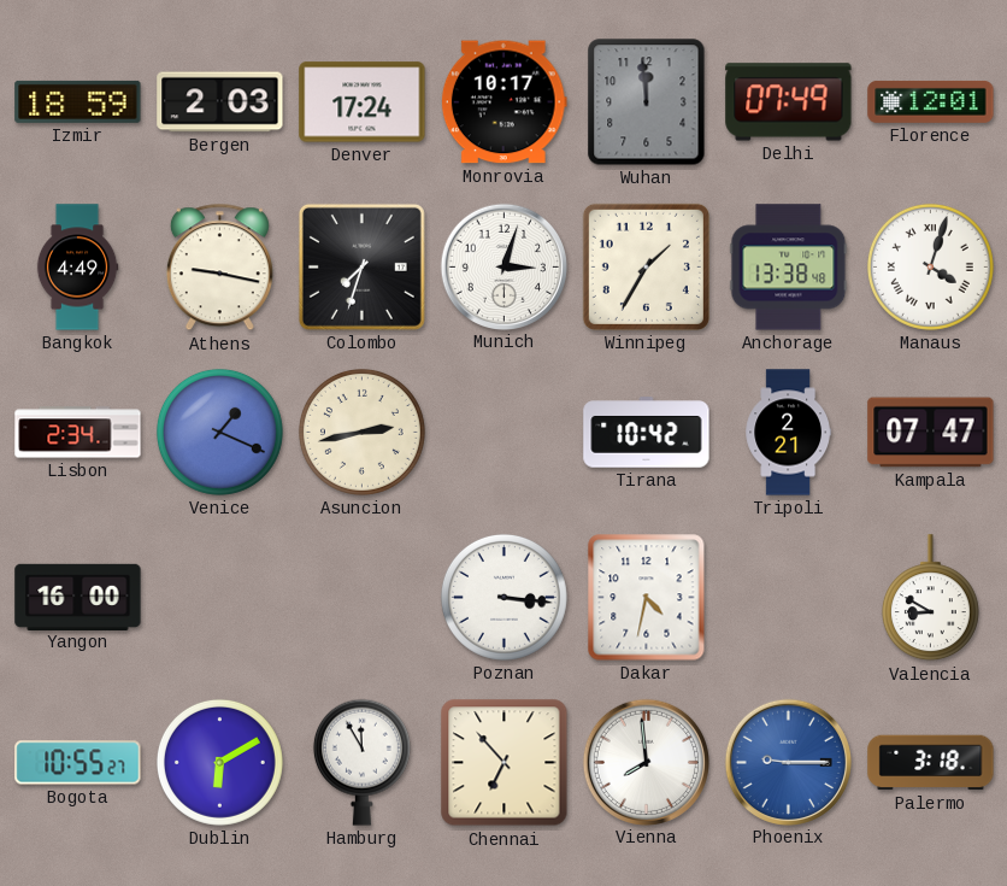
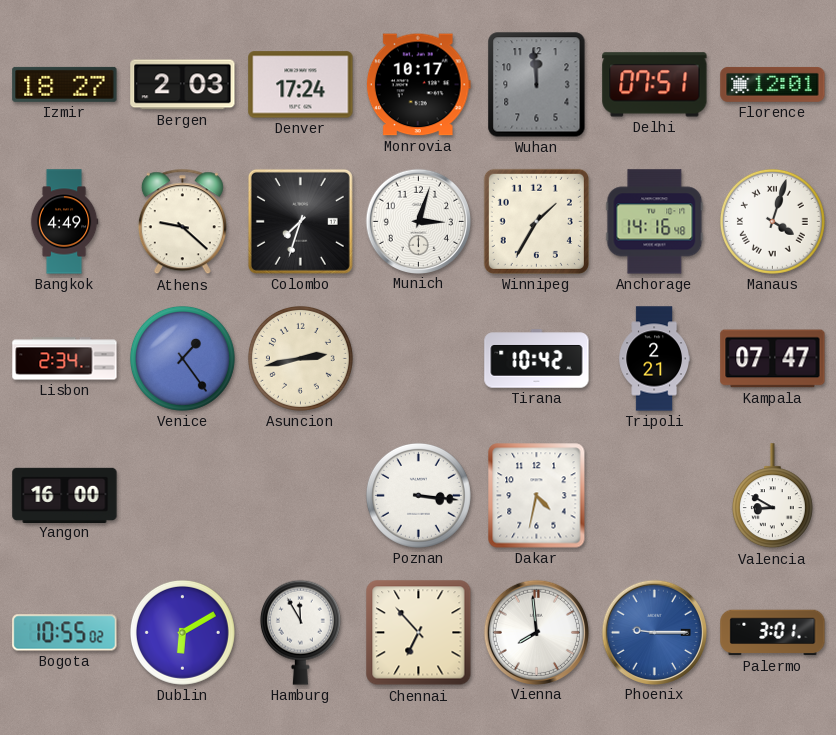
Izmir: 18:59 -> 18:27 (65, 84)
Delhi: 07:49 -> 07:51 (655, 85)
Athens: 9:17 -> 9:22 (182, 222)
Anchorage: 13:38 -> 14:16 (655, 222)
Venice: 1:19 -> 1:24 (182, 358)
Bogota: 10:55:27 -> 10:55:02 (65, 633)
Palermo: 3:18 -> 3:01 (773, 633)
